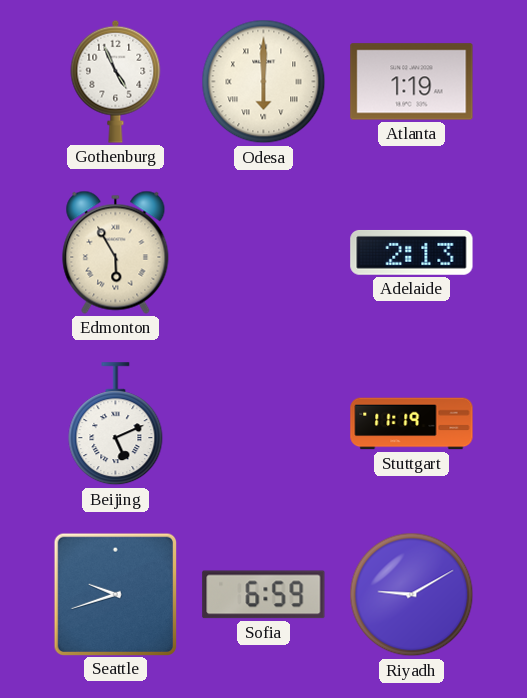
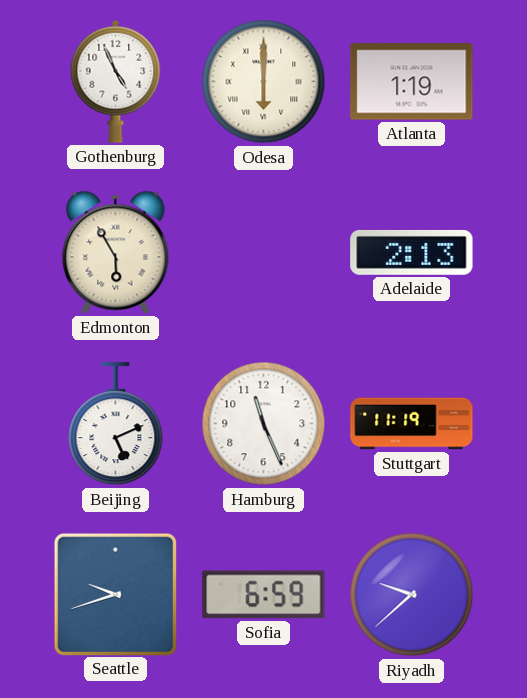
Hamburg: none -> 11:26 (264, 424)
Riyadh: 9:10 -> 9:38 (412, 595)
